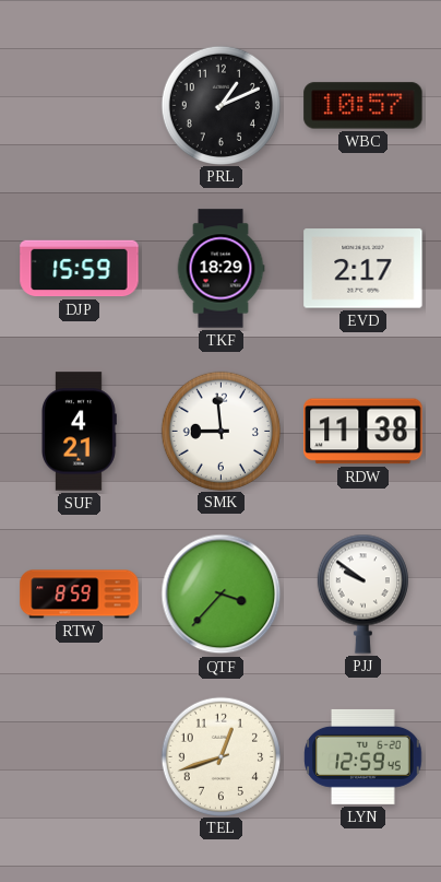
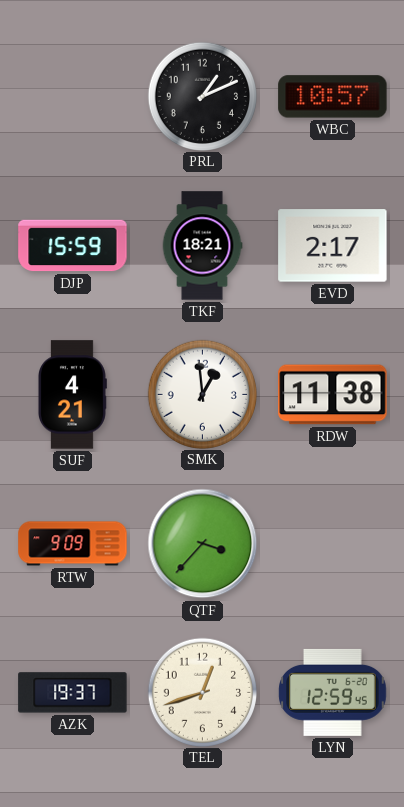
TKF: 18:29 -> 18:21 (202, 246)
SMK: 8:59 -> 12:59 (202, 394)
RTW: 8:59 -> 9:09 (73, 544)
PJJ: 9:51 -> none (362, 593)
AZK: none -> 19:37 (73, 693)
